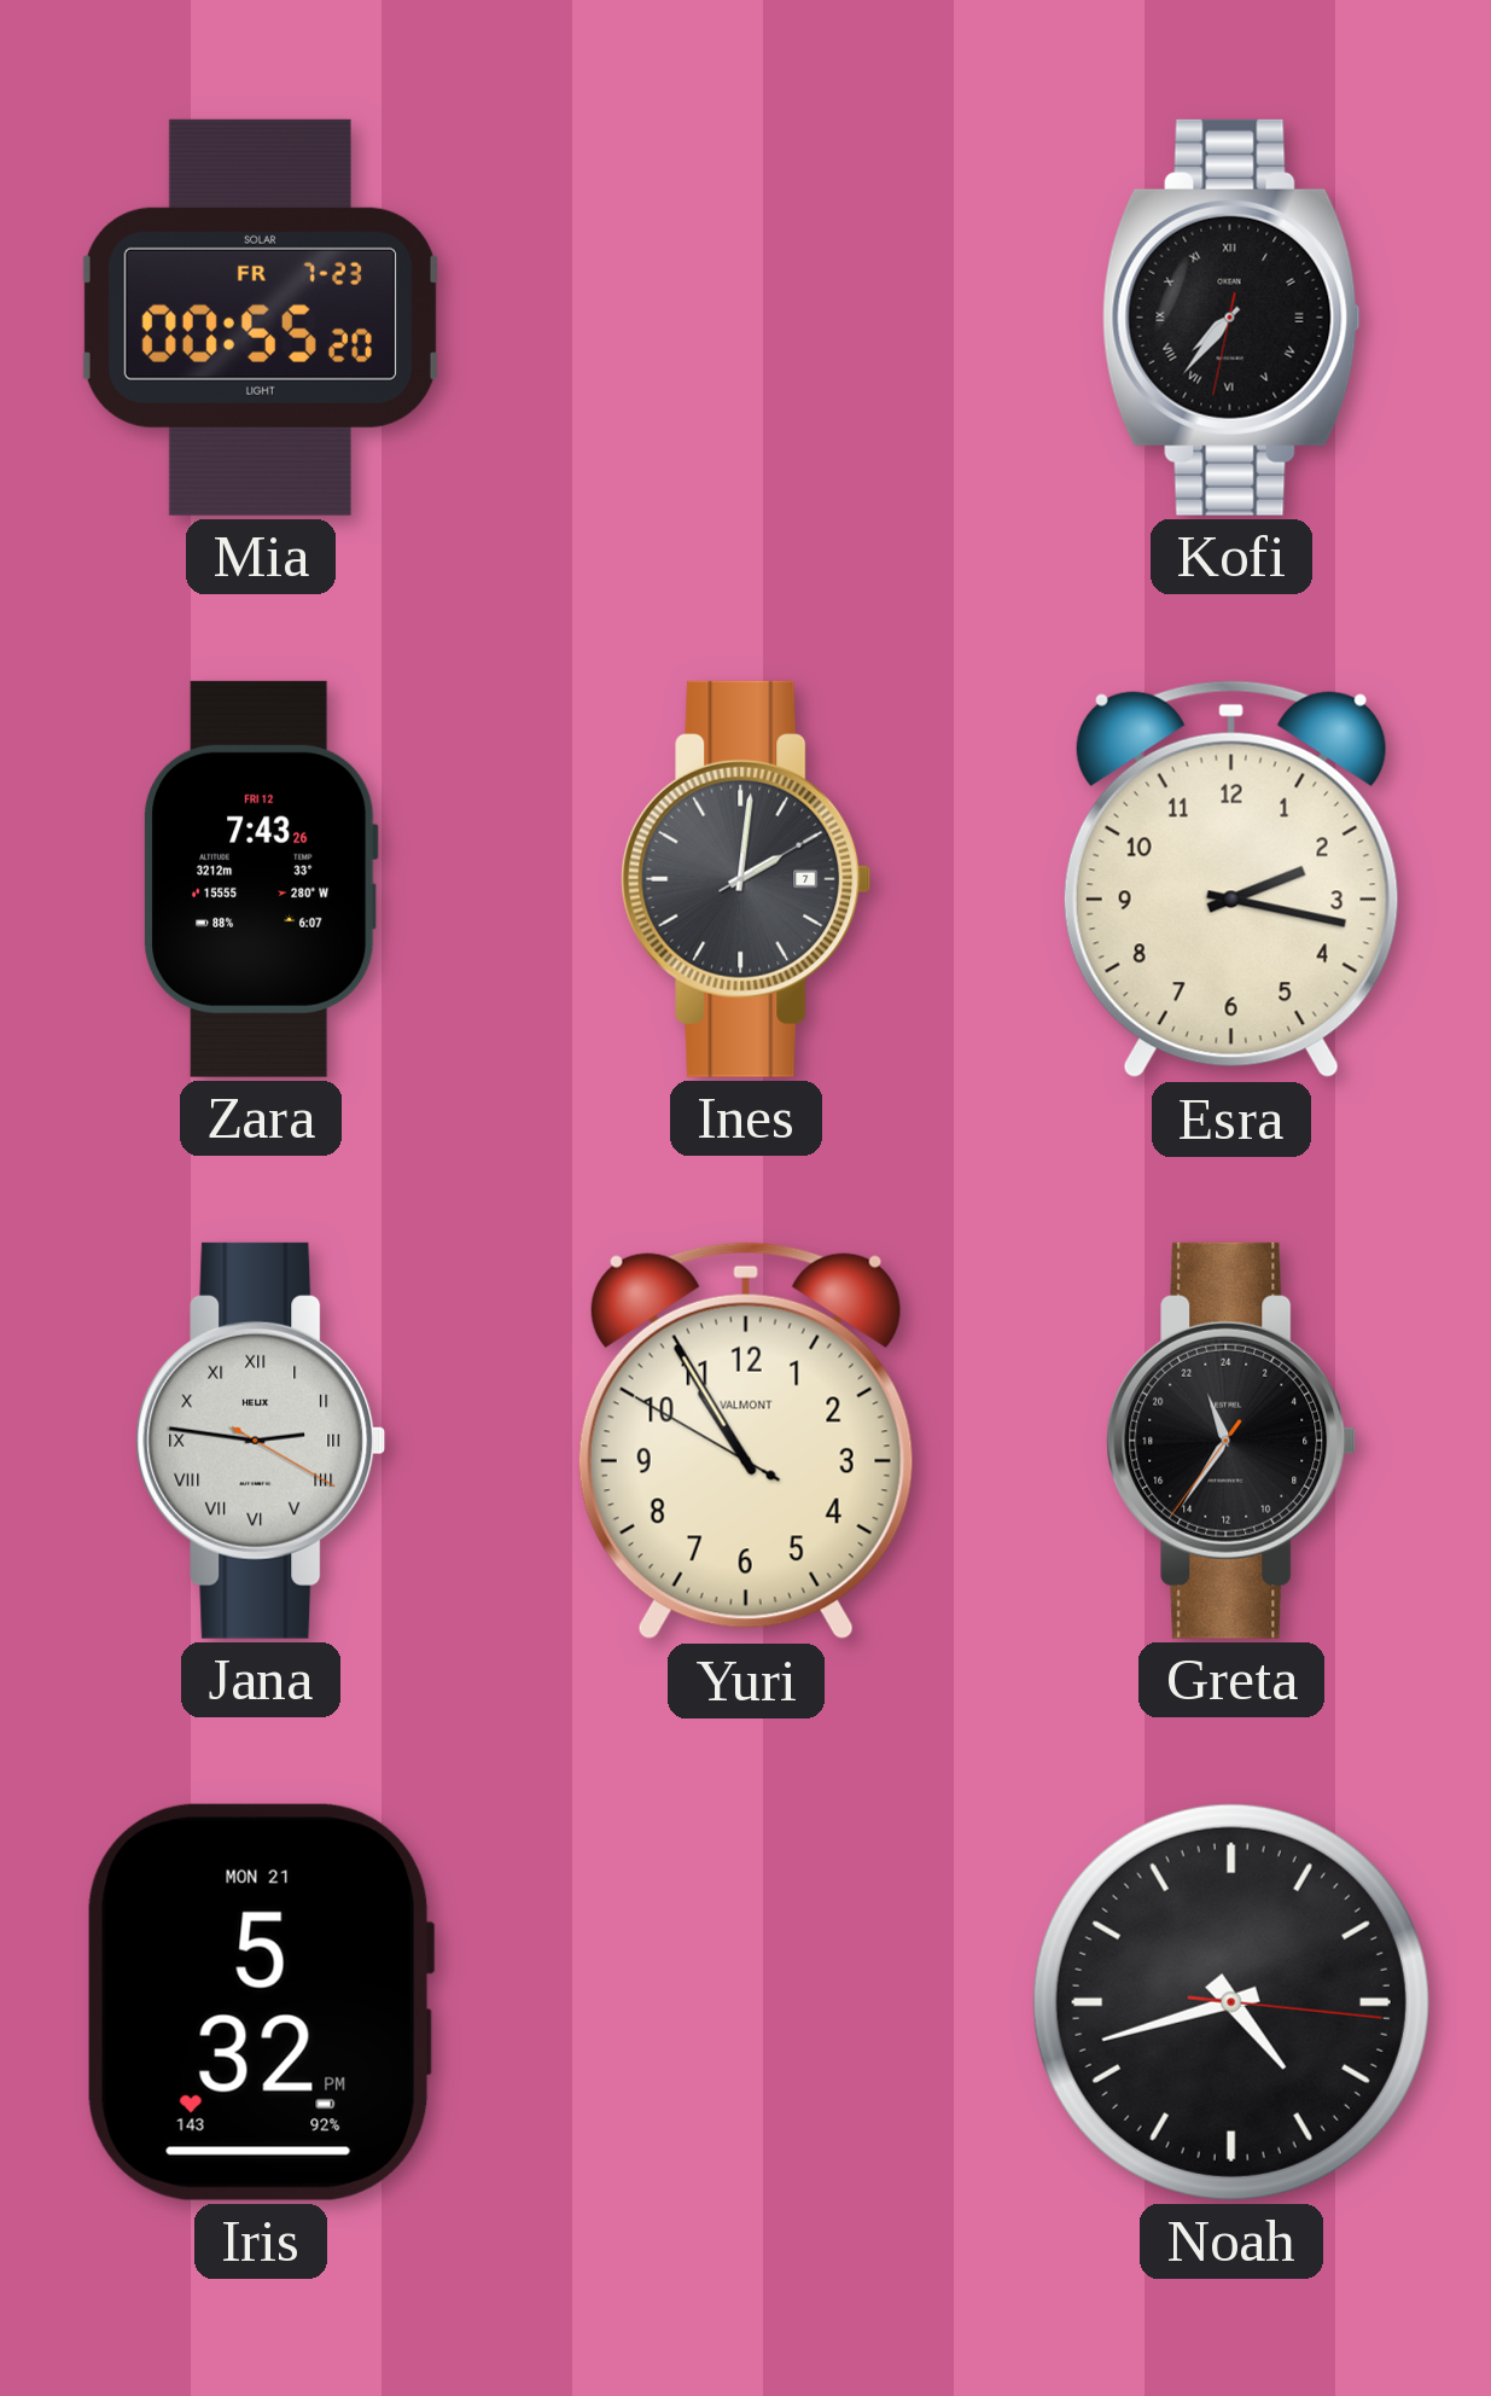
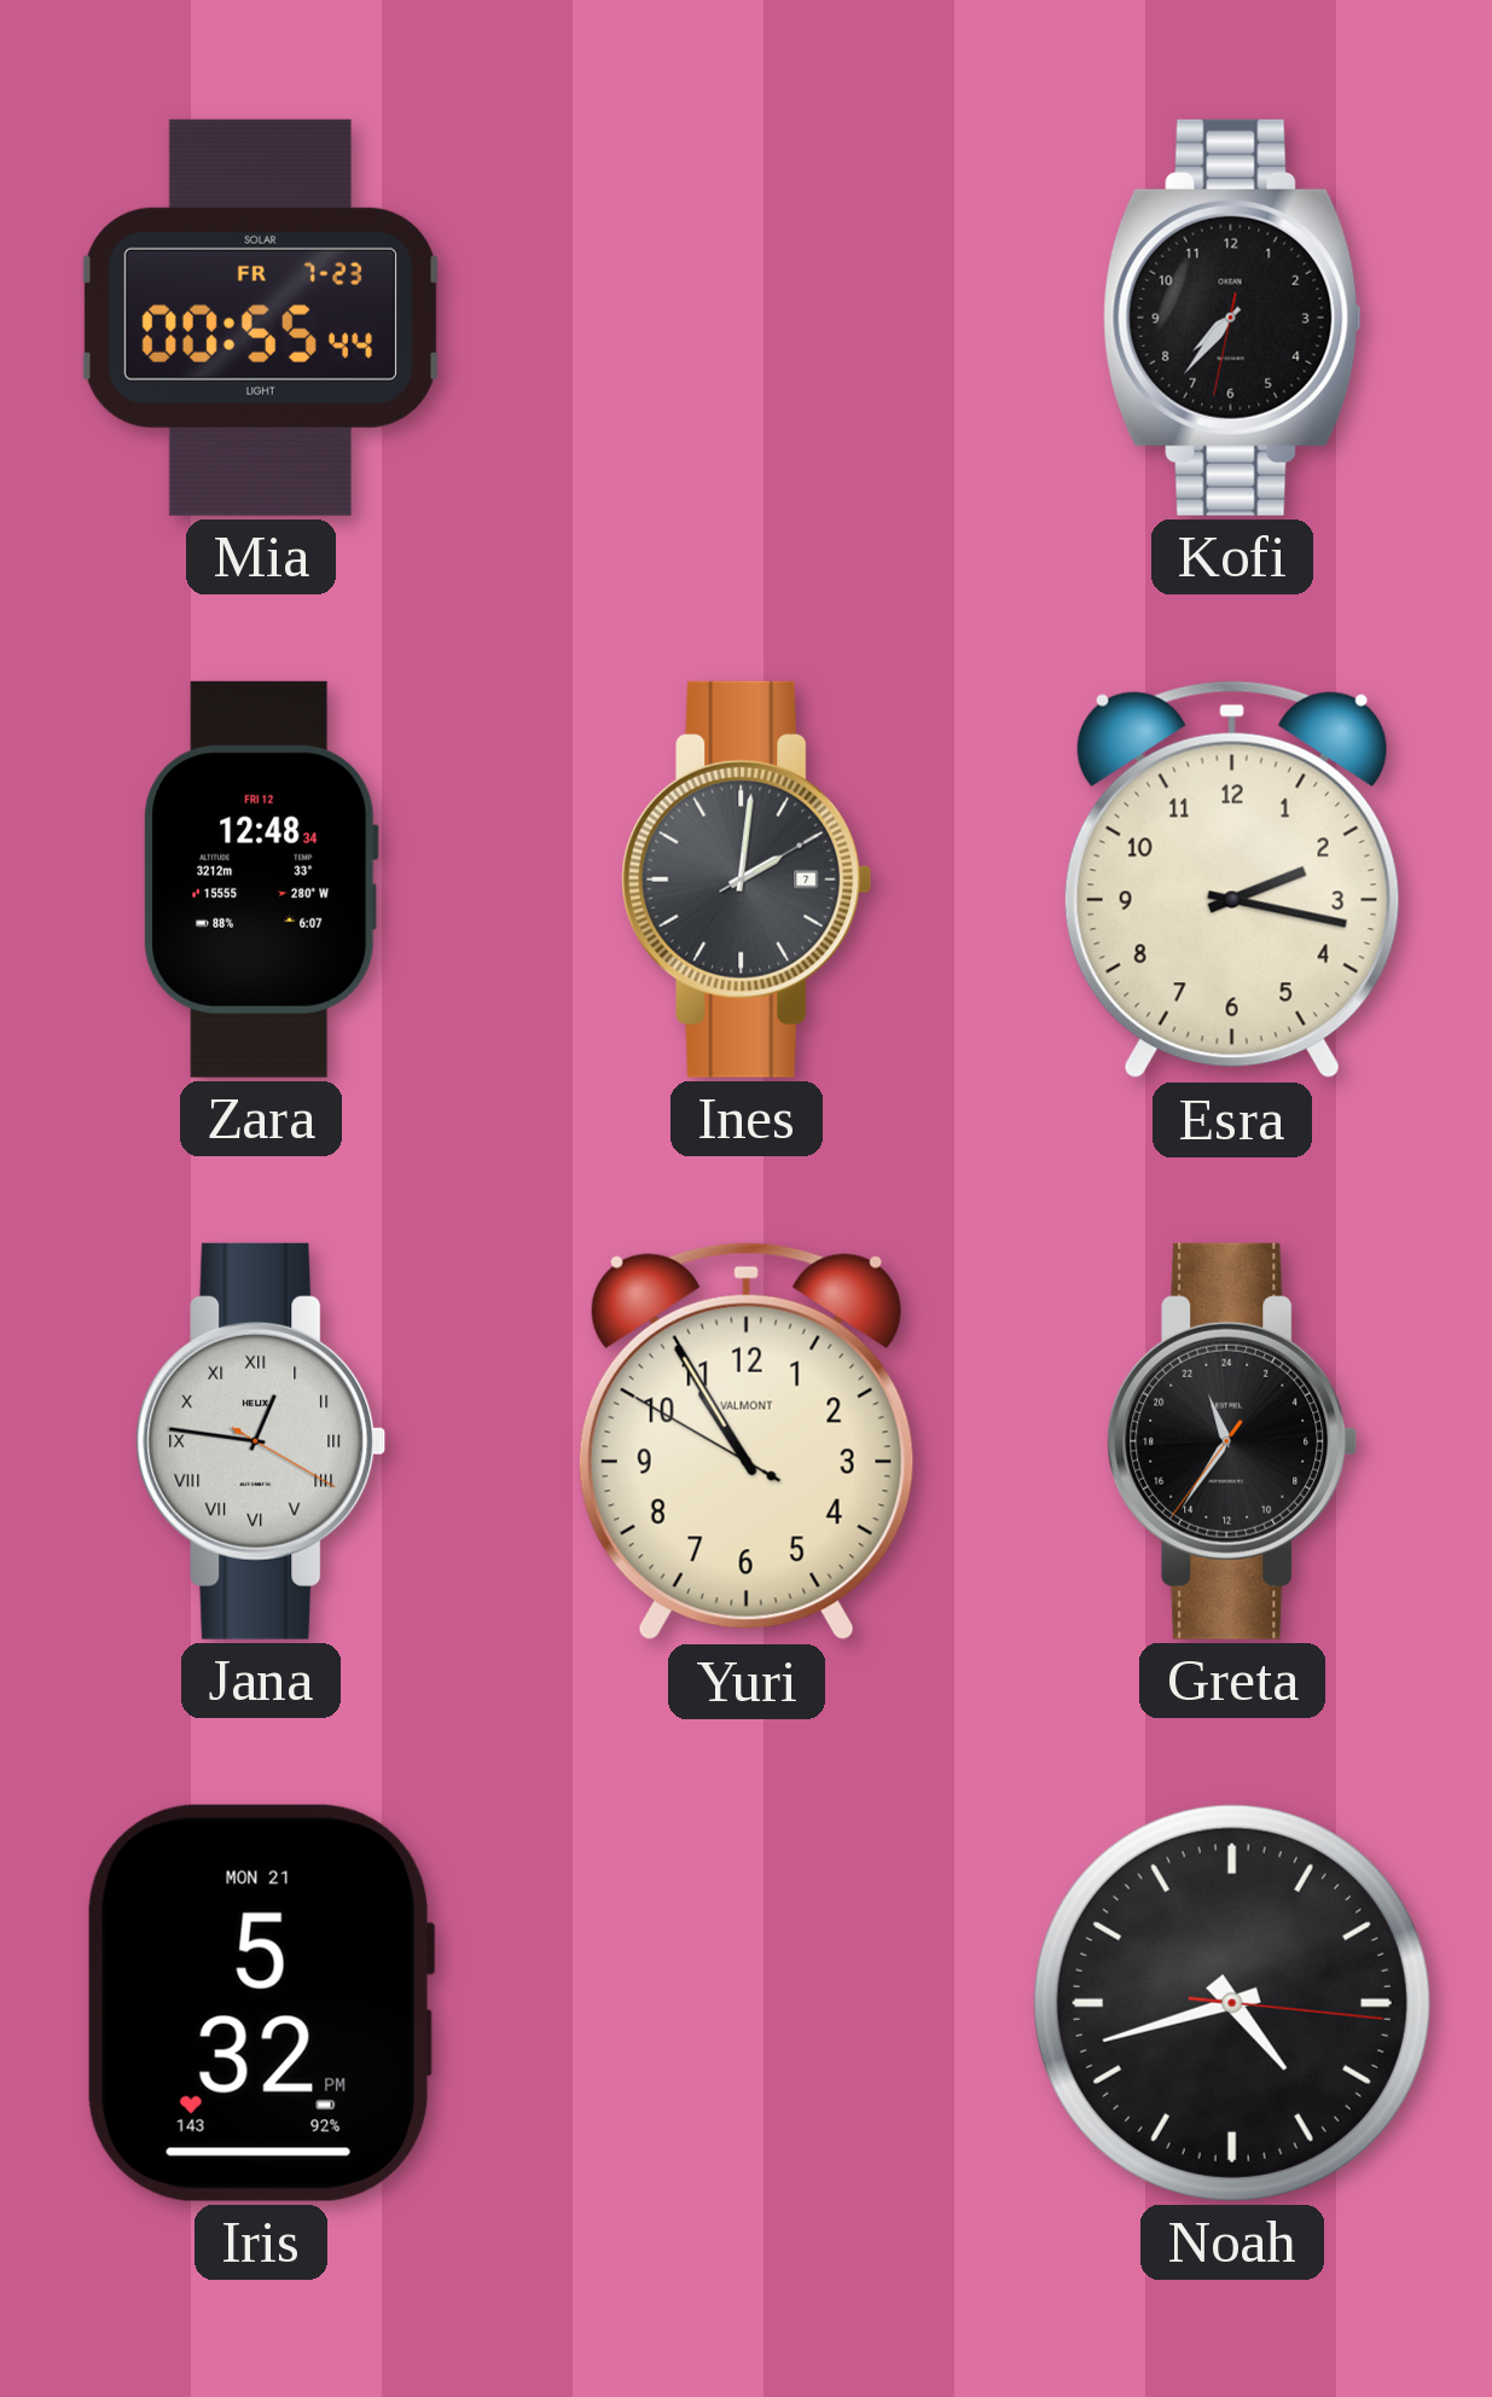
Mia: 00:55:20 -> 00:55:44 (261, 318)
Kofi numerals: Roman -> Arabic (1232, 318)
Zara: 7:43 -> 12:48 (261, 880)
Jana: 2:46 -> 12:46 (261, 1441)
